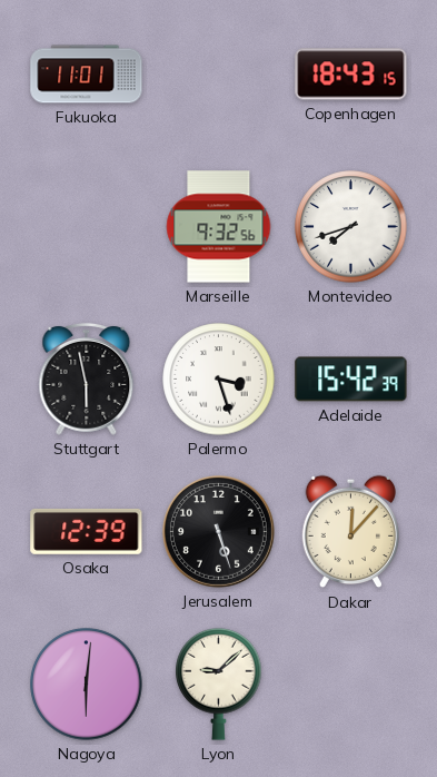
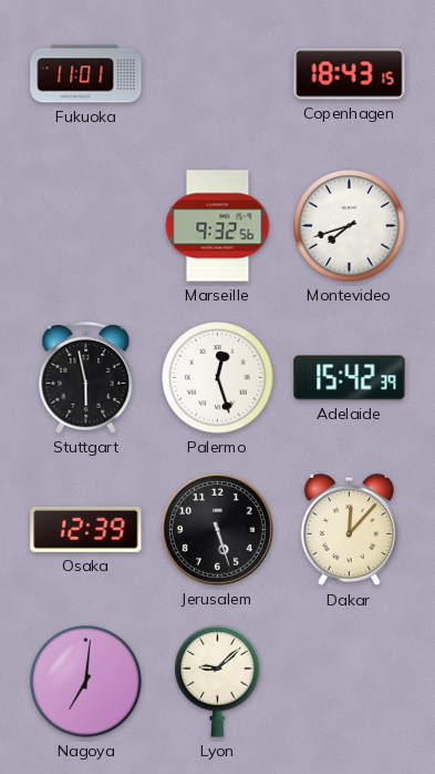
Palermo: 3:27 -> 12:27 (218, 378)
Nagoya: 6:01 -> 7:01 (86, 682)
